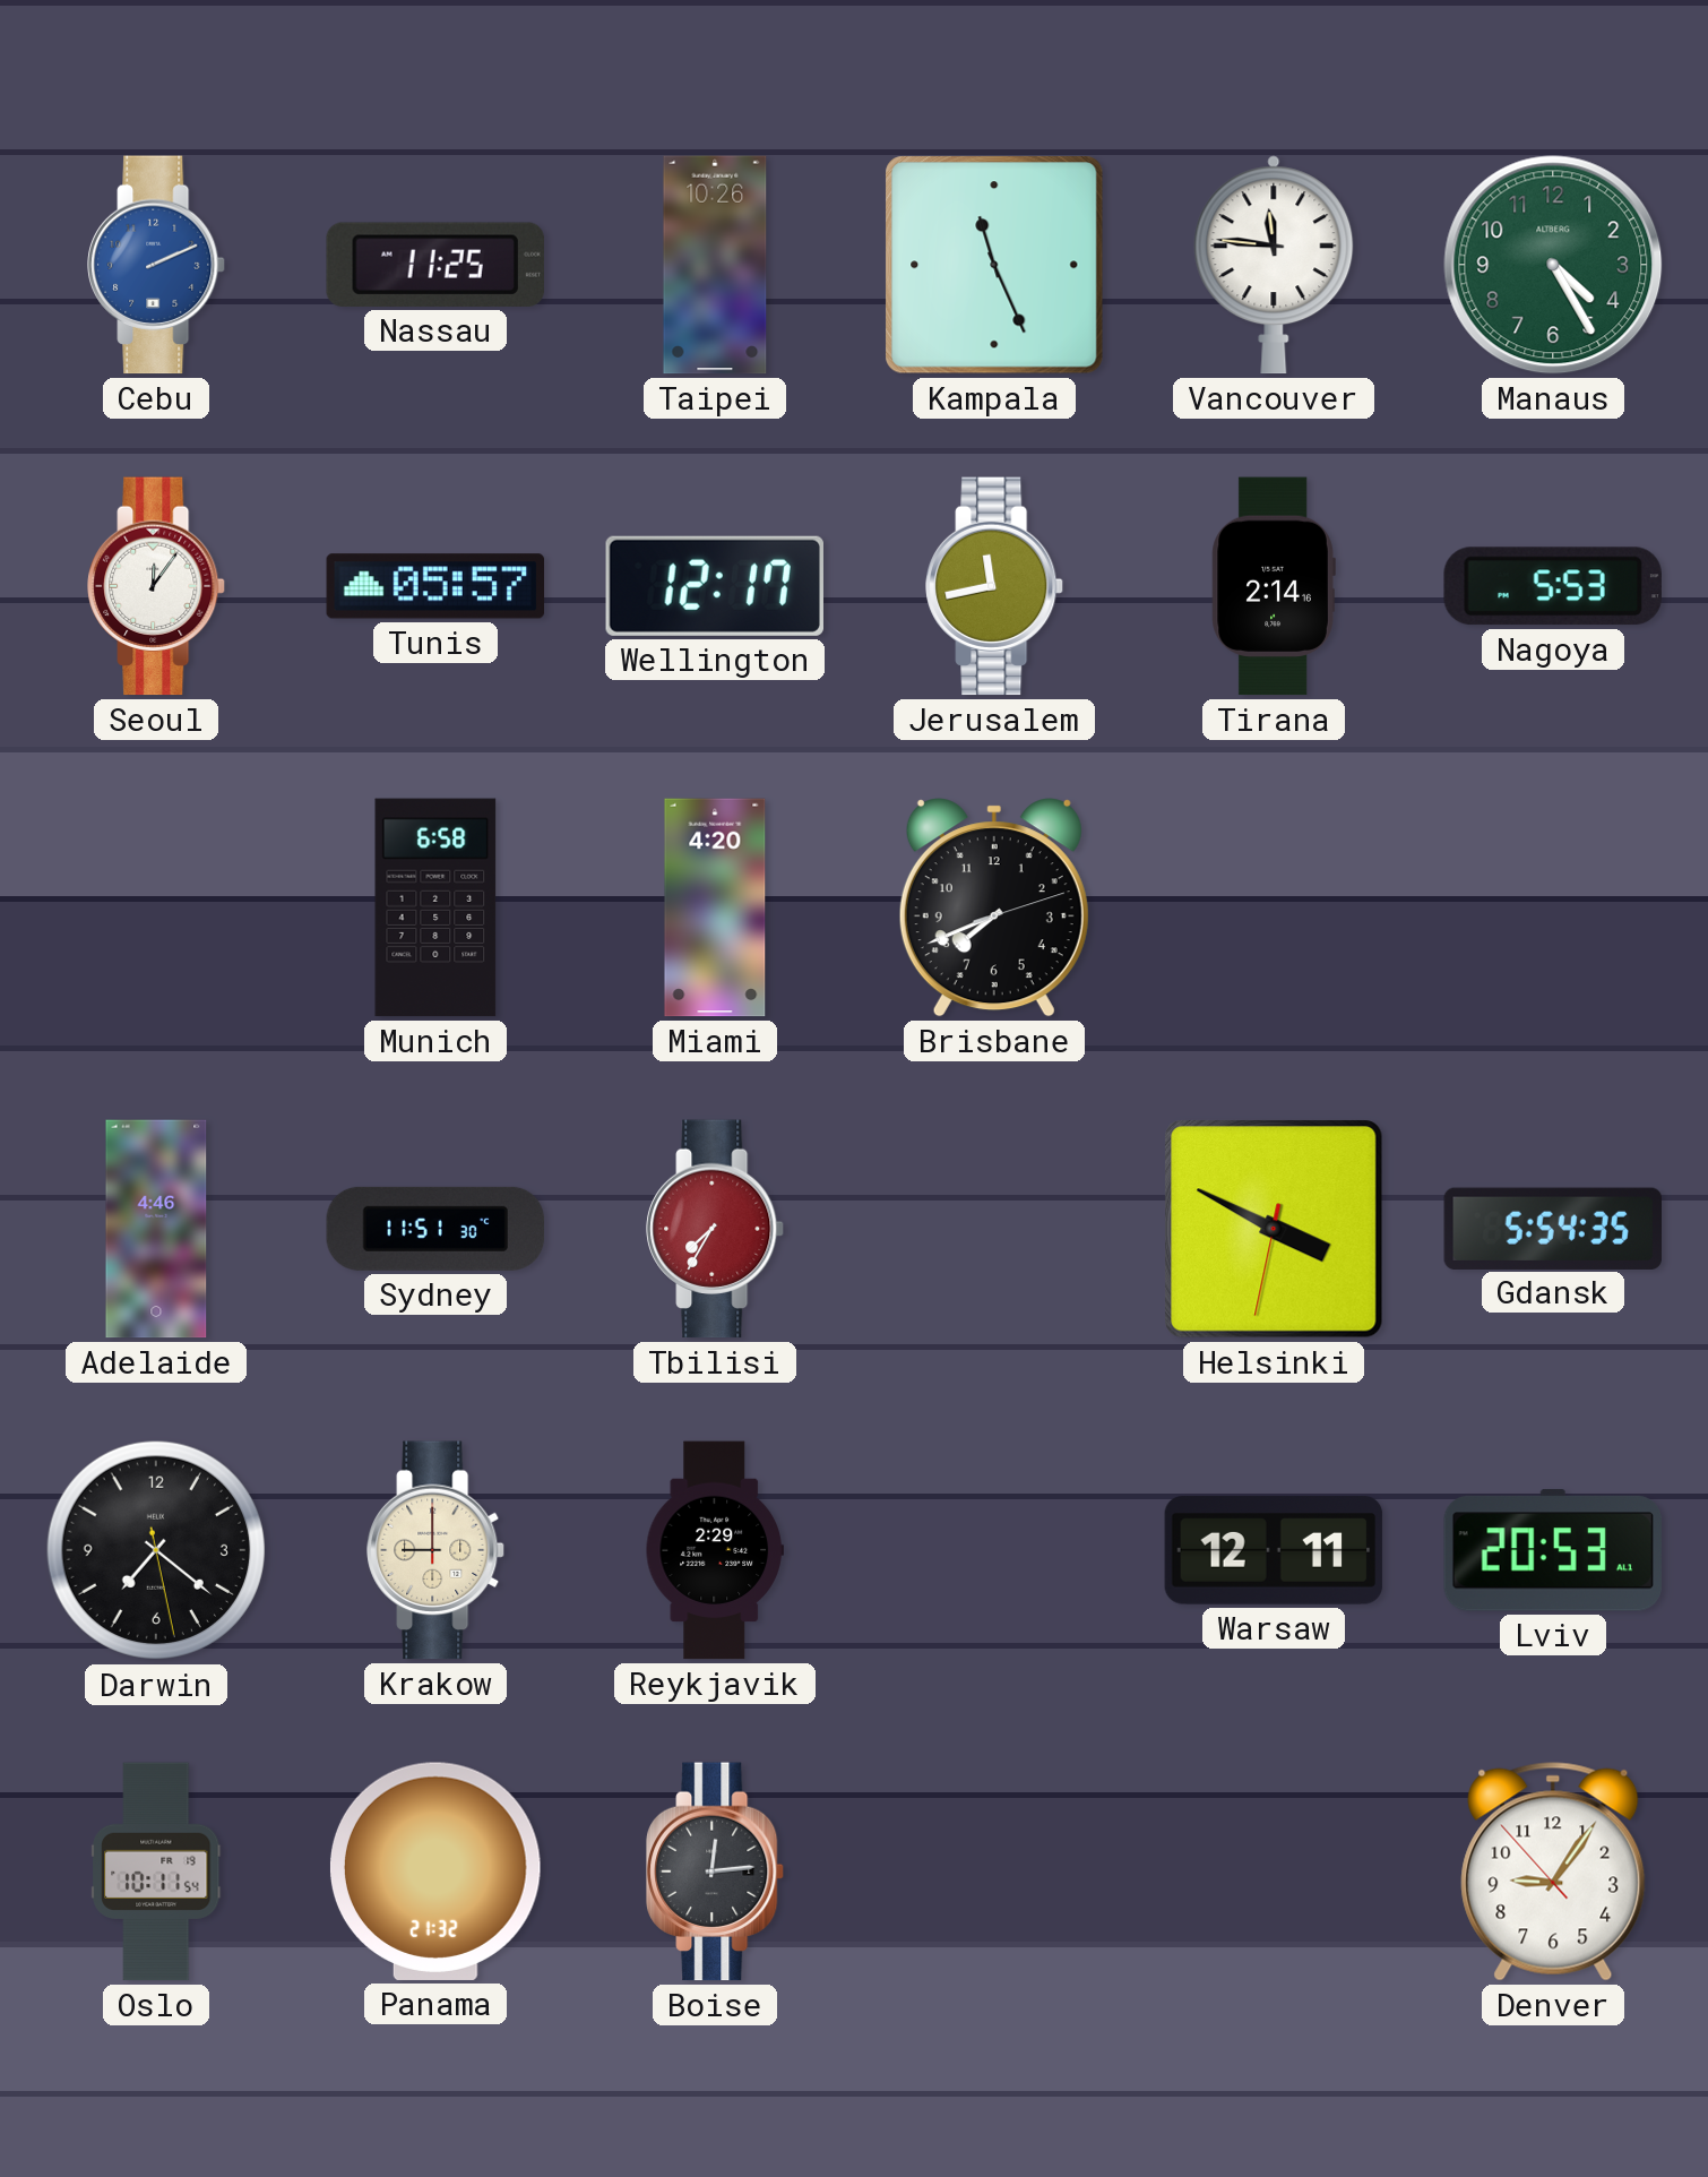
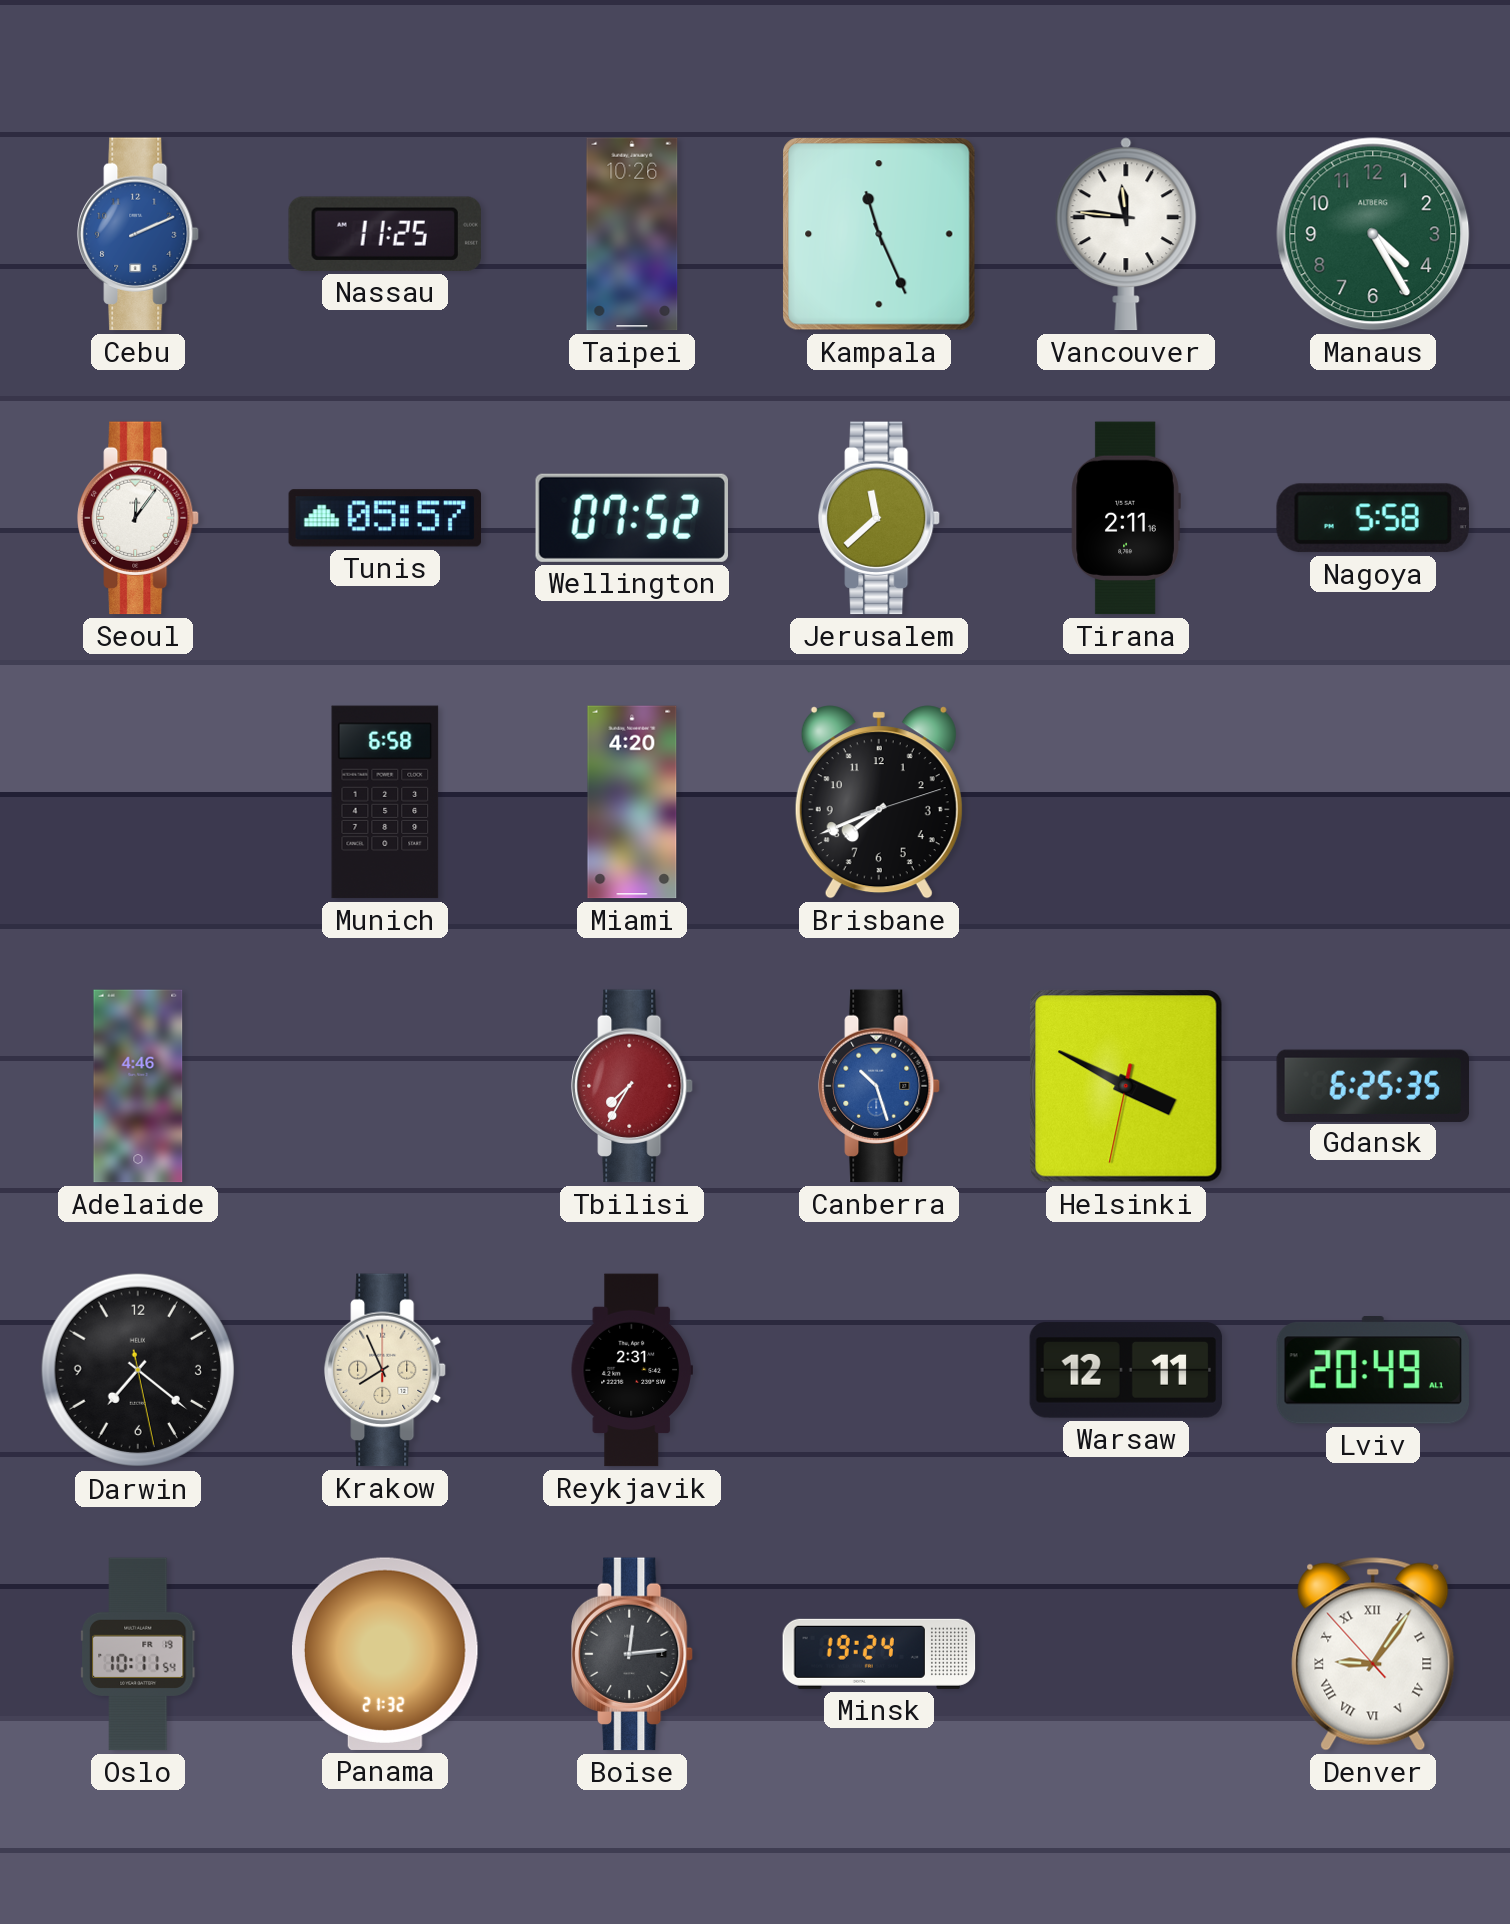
Wellington: 12:17 -> 07:52 (632, 518)
Jerusalem: 11:43 -> 11:38 (879, 518)
Tirana: 2:14 -> 2:11 (1126, 518)
Nagoya: 5:53 -> 5:58 (1373, 518)
Sydney: 11:51 -> none (435, 1229)
Canberra: none -> 10:27 (879, 1086)
Gdansk: 5:54 -> 6:25 (1373, 1085)
Krakow: 9:00 -> 7:56 (385, 1370)
Reykjavik: 2:29 -> 2:31 (632, 1370)
Lviv: 20:53 -> 20:49 (1373, 1371)
Minsk: none -> 19:24 (879, 1654)
Denver numerals: Arabic -> Roman (1373, 1654)
